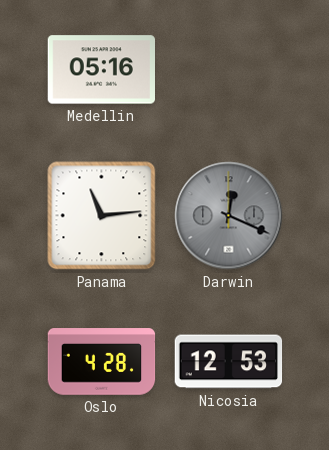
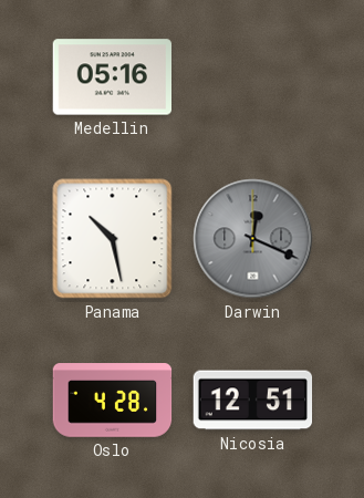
Panama: 11:14 -> 10:28 (113, 239)
Nicosia: 12:53 -> 12:51 (253, 401)
